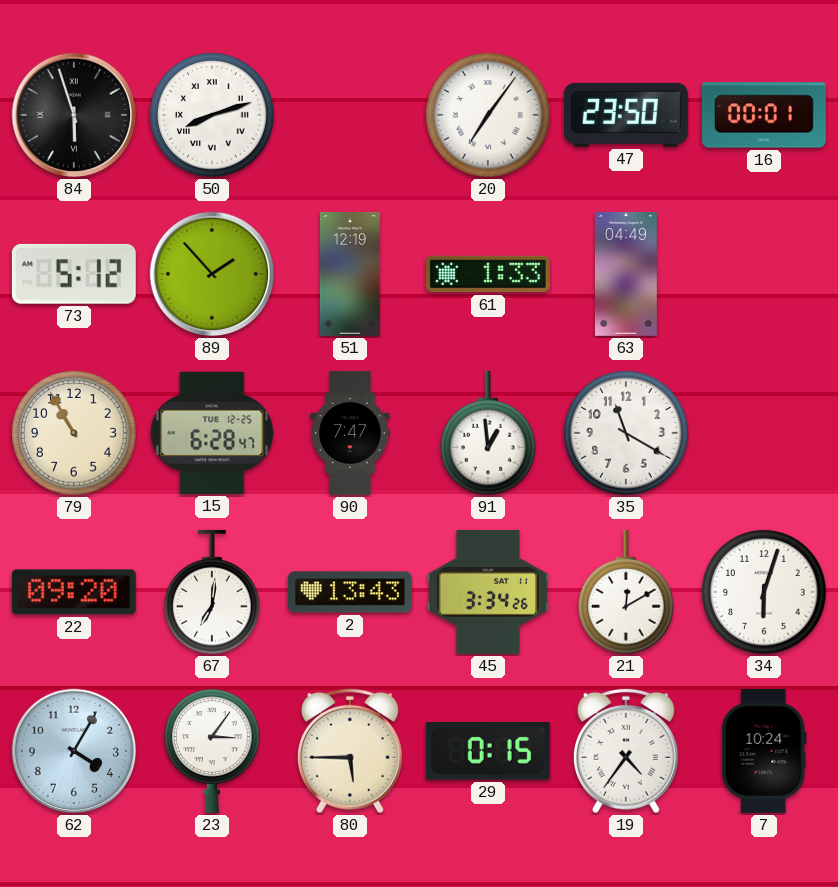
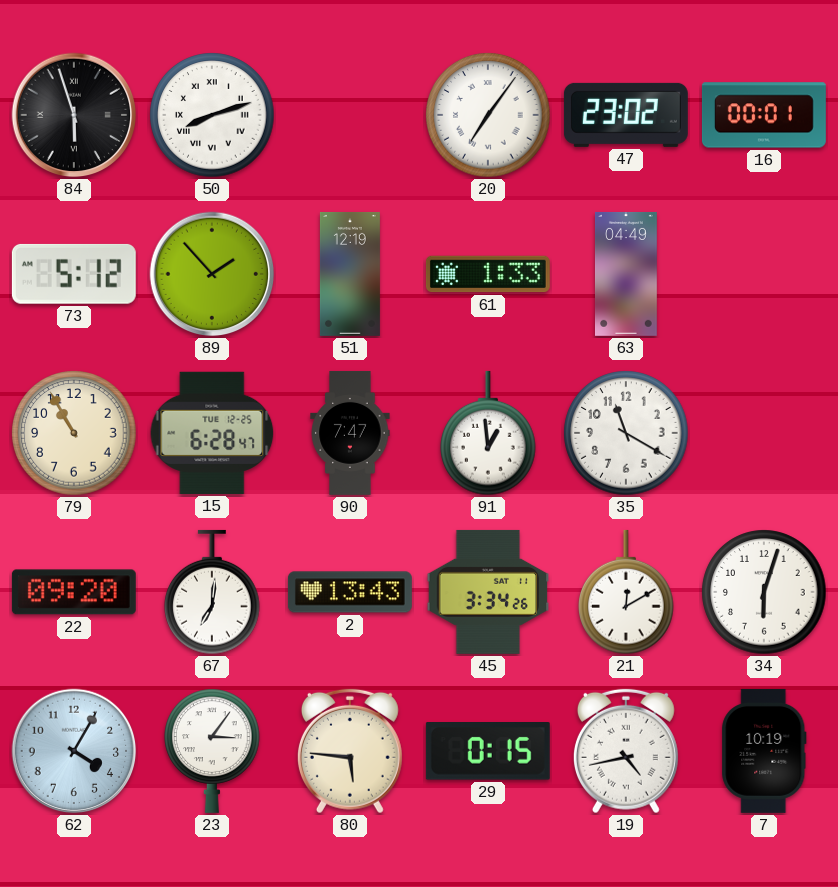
47: 23:50 -> 23:02 (626, 115)
80: 5:45 -> 5:46 (350, 751)
19: 4:36 -> 4:43 (626, 751)
7: 10:24 -> 10:19 (764, 751)
